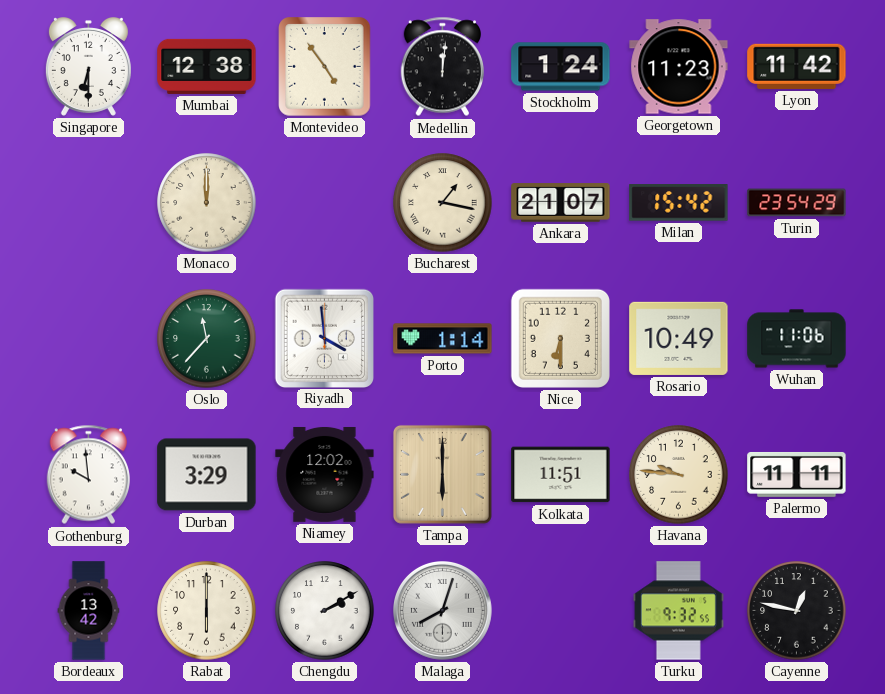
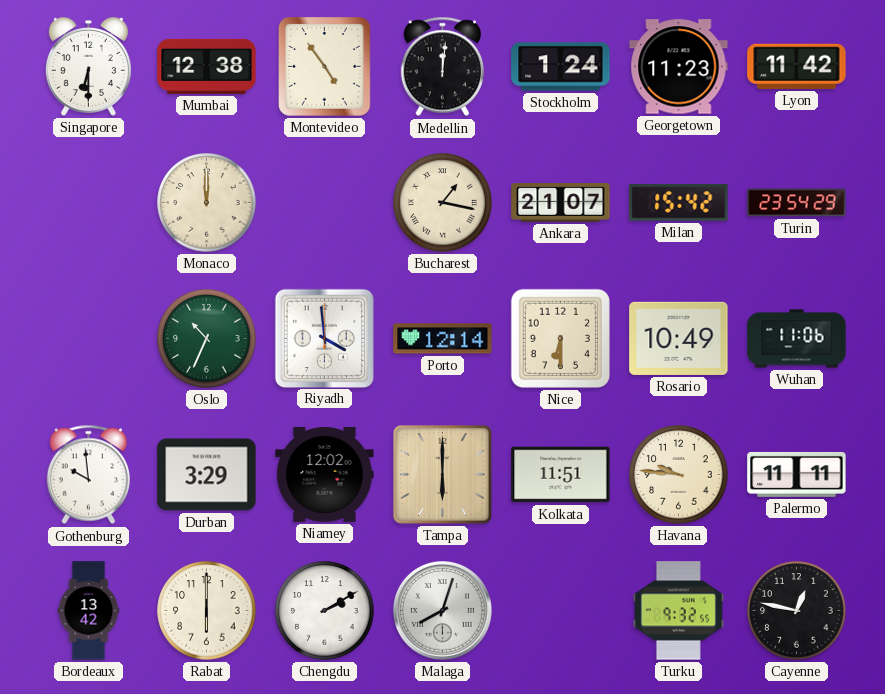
Oslo: 11:37 -> 10:34 (207, 339)
Porto: 1:14 -> 12:14 (443, 339)
